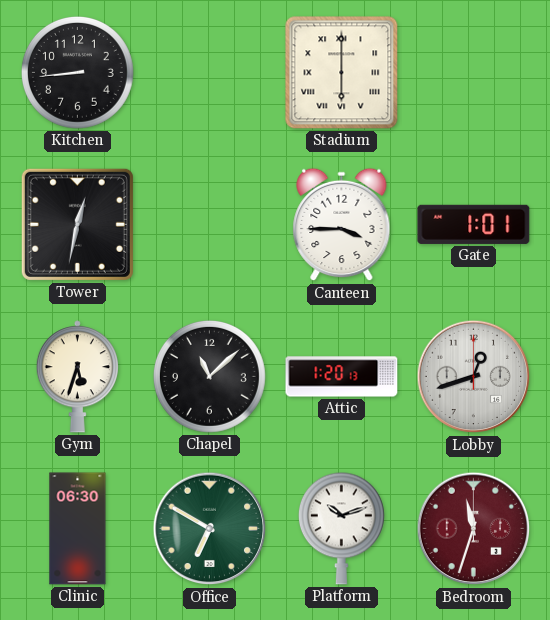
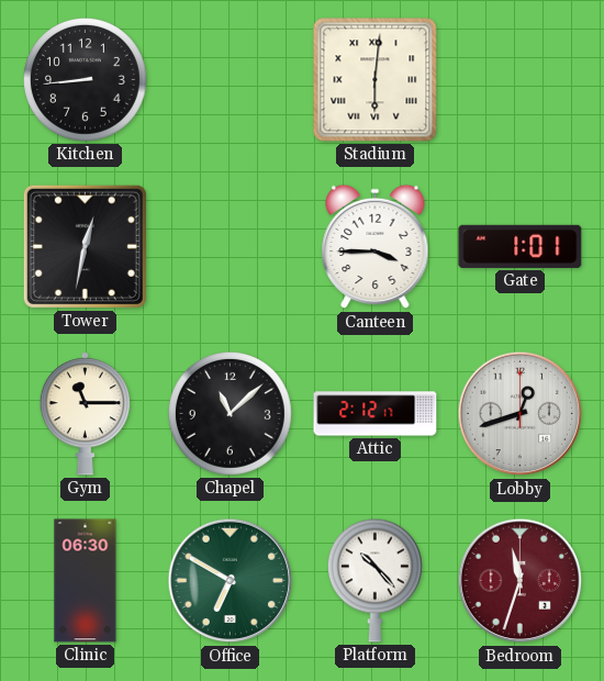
Stadium: 6:00 -> 6:01 (376, 80)
Gym: 5:33 -> 11:15 (85, 414)
Attic: 1:20 -> 2:12 (376, 414)
Platform: 10:12 -> 10:23 (374, 580)
